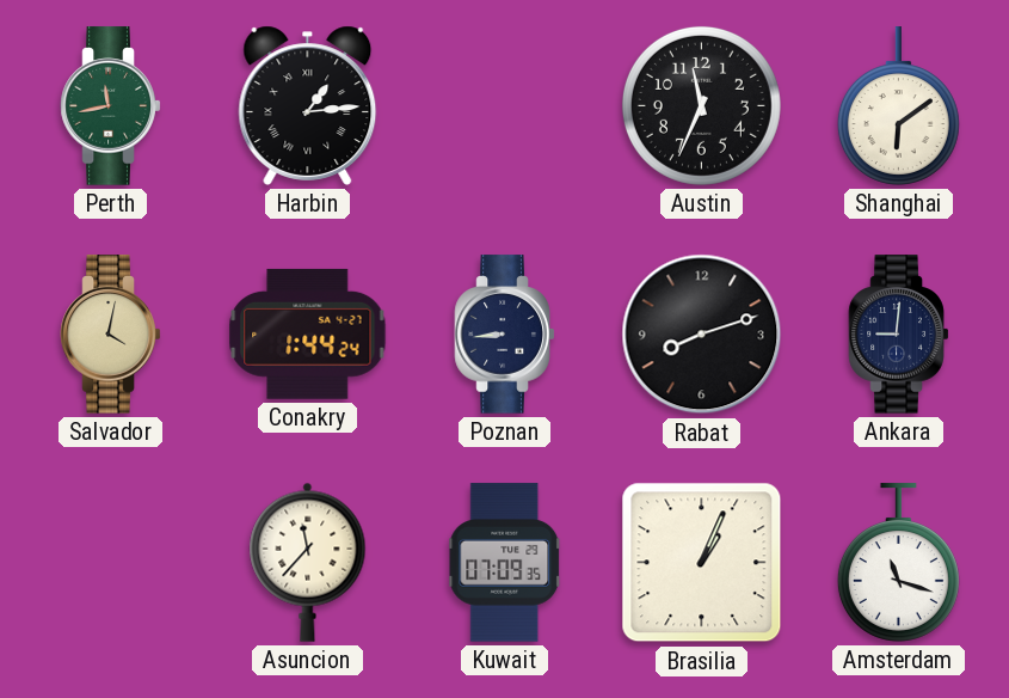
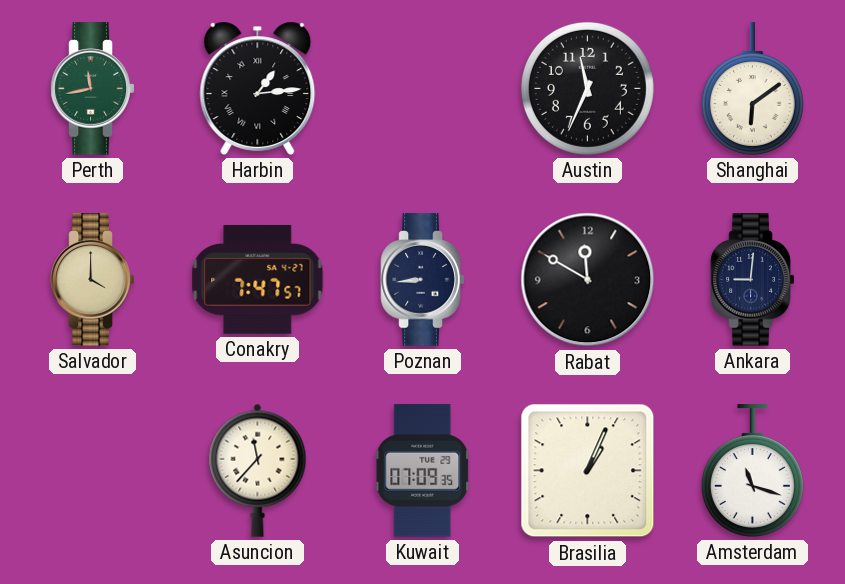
Salvador: 4:02 -> 4:00 (93, 280)
Conakry: 1:44 -> 7:47 (258, 279)
Rabat: 8:12 -> 11:50 (588, 280)
